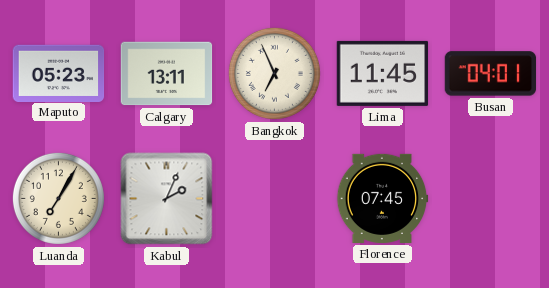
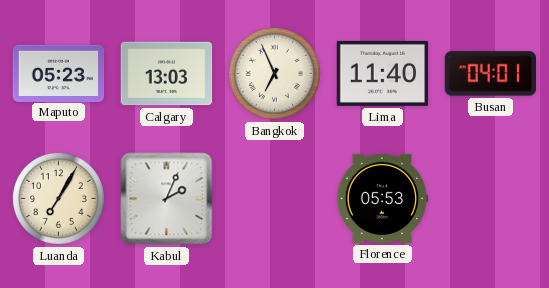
Calgary: 13:11 -> 13:03 (167, 74)
Lima: 11:45 -> 11:40 (383, 73)
Florence: 07:45 -> 05:53 (382, 198)
